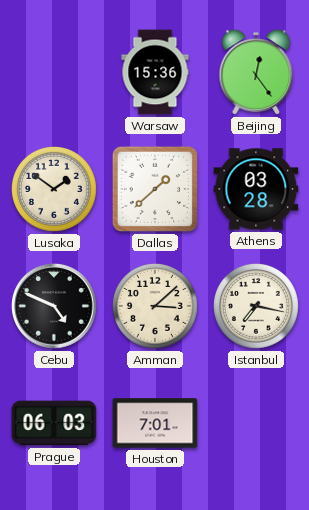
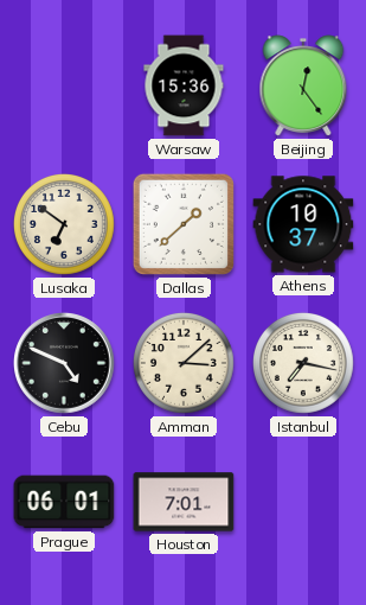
Lusaka: 1:51 -> 6:51 (64, 224)
Athens: 03:28 -> 10:37 (303, 224)
Prague: 06:03 -> 06:01 (64, 502)
